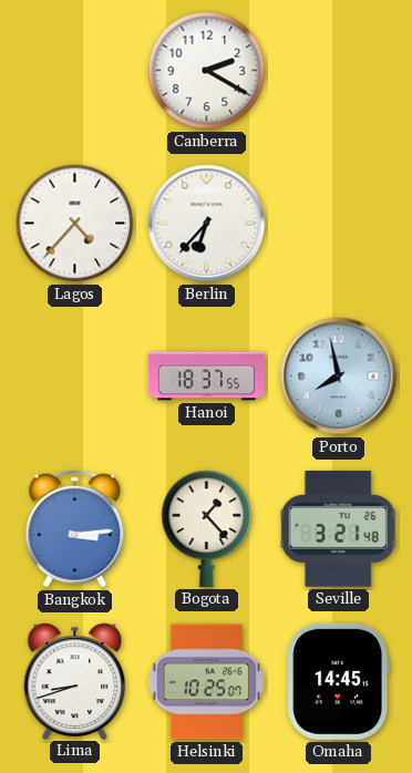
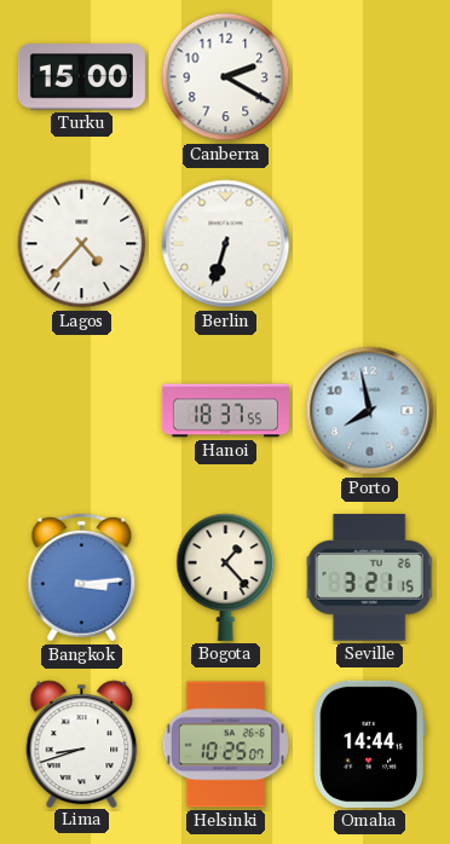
Turku: none -> 15:00 (81, 77)
Berlin: 6:37 -> 6:33 (226, 244)
Seville: 3:21:48 -> 3:21:15 (370, 577)
Omaha: 14:45 -> 14:44 (369, 744)
